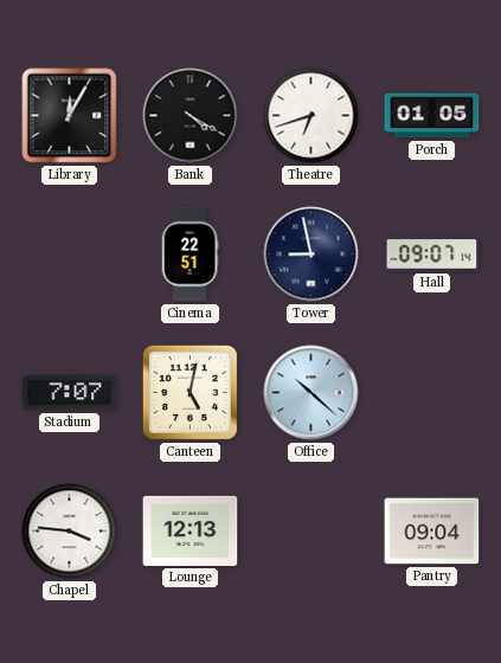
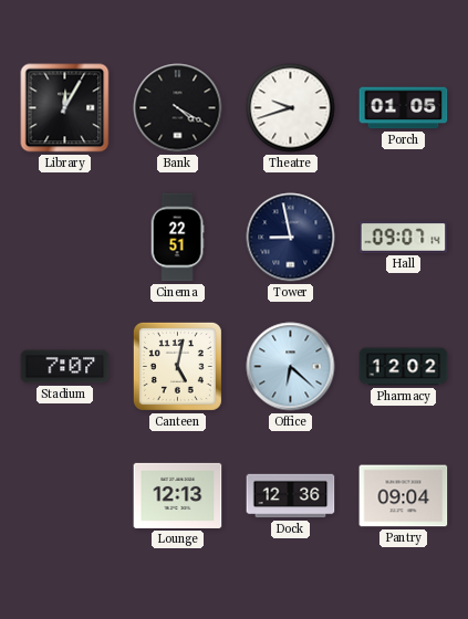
Theatre: 6:42 -> 9:42 (291, 108)
Office: 10:22 -> 6:22 (291, 367)
Pharmacy: none -> 12:02 (404, 367)
Chapel: 3:46 -> none (70, 532)
Dock: none -> 12:36 (291, 496)
